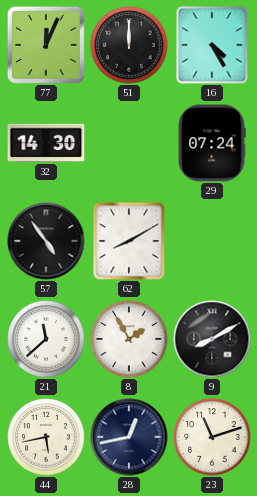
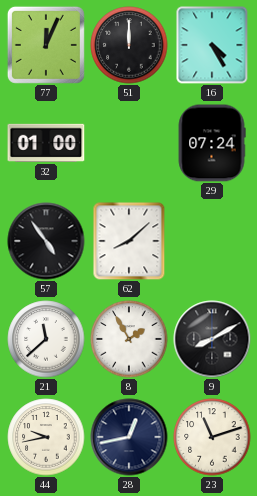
32: 14:30 -> 01:00 (46, 143)
62: 8:10 -> 8:08 (129, 241)
44: 5:43 -> 9:43 (46, 437)
